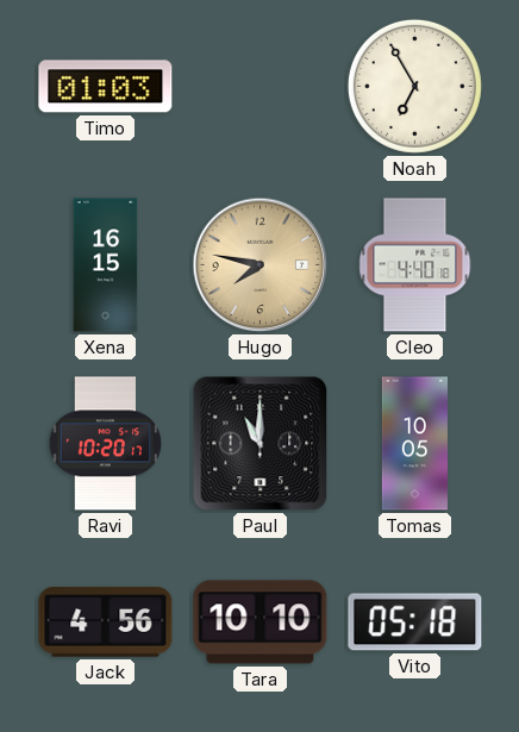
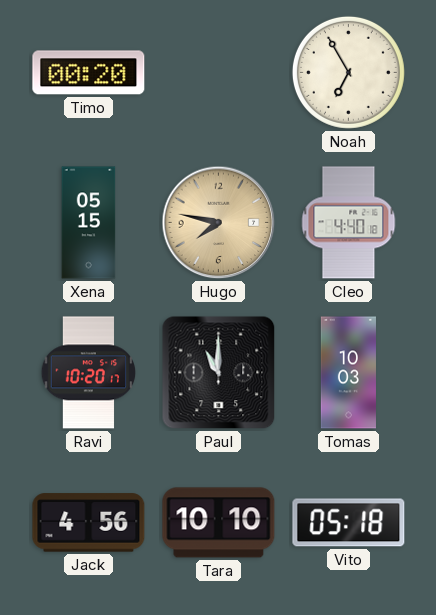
Timo: 01:03 -> 00:20 (89, 73)
Xena: 16:15 -> 05:15 (89, 223)
Tomas: 10:05 -> 10:03 (348, 373)
